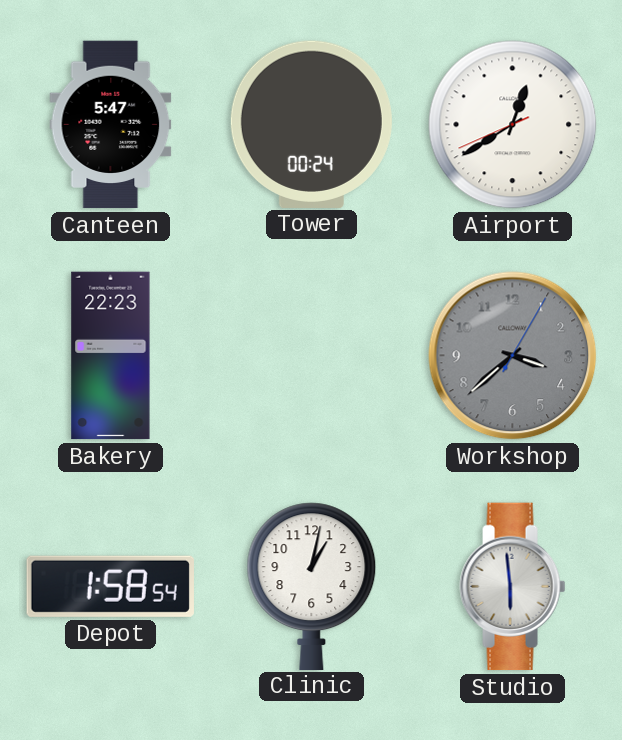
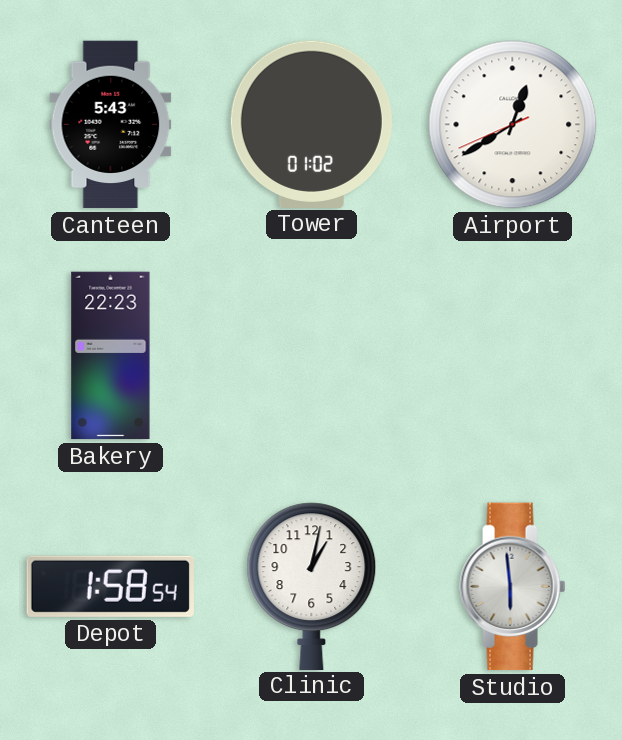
Canteen: 5:47 -> 5:43 (111, 125)
Tower: 00:24 -> 01:02 (311, 124)
Workshop: 3:38 -> none (513, 356)
